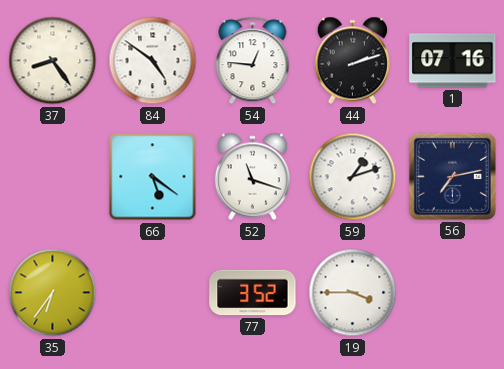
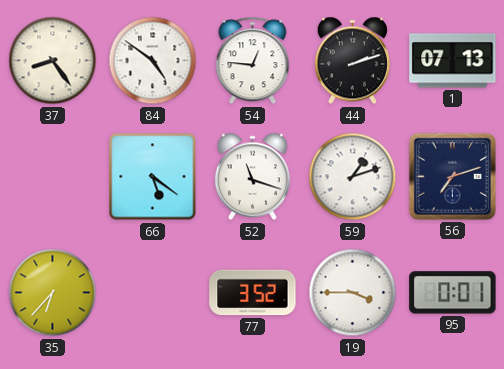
1: 07:16 -> 07:13 (453, 61)
56: 7:13 -> 7:12 (452, 176)
35: 6:36 -> 6:37 (53, 293)
95: none -> 0:01 (453, 293)
